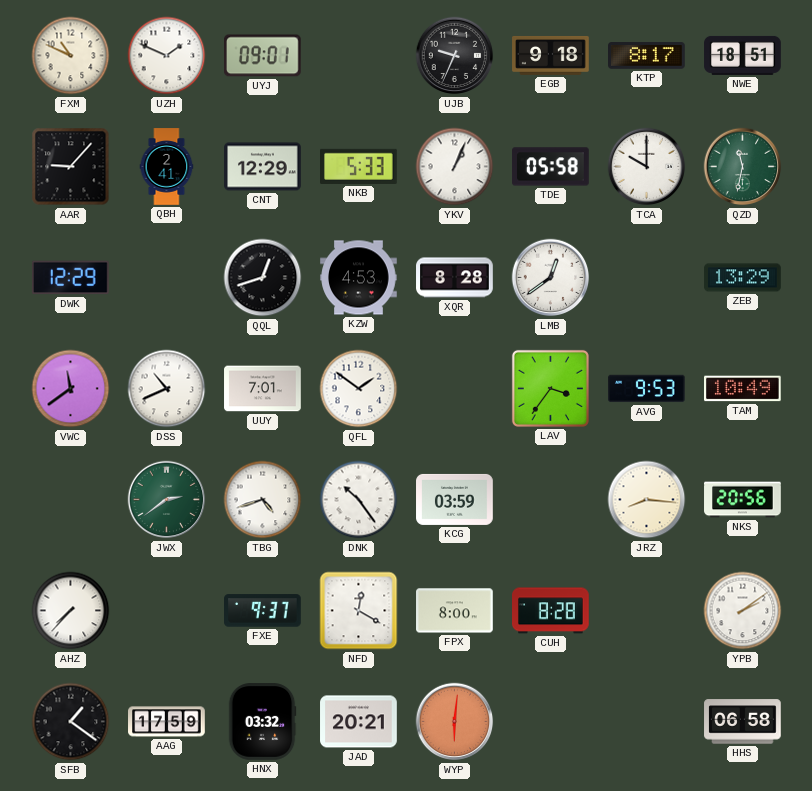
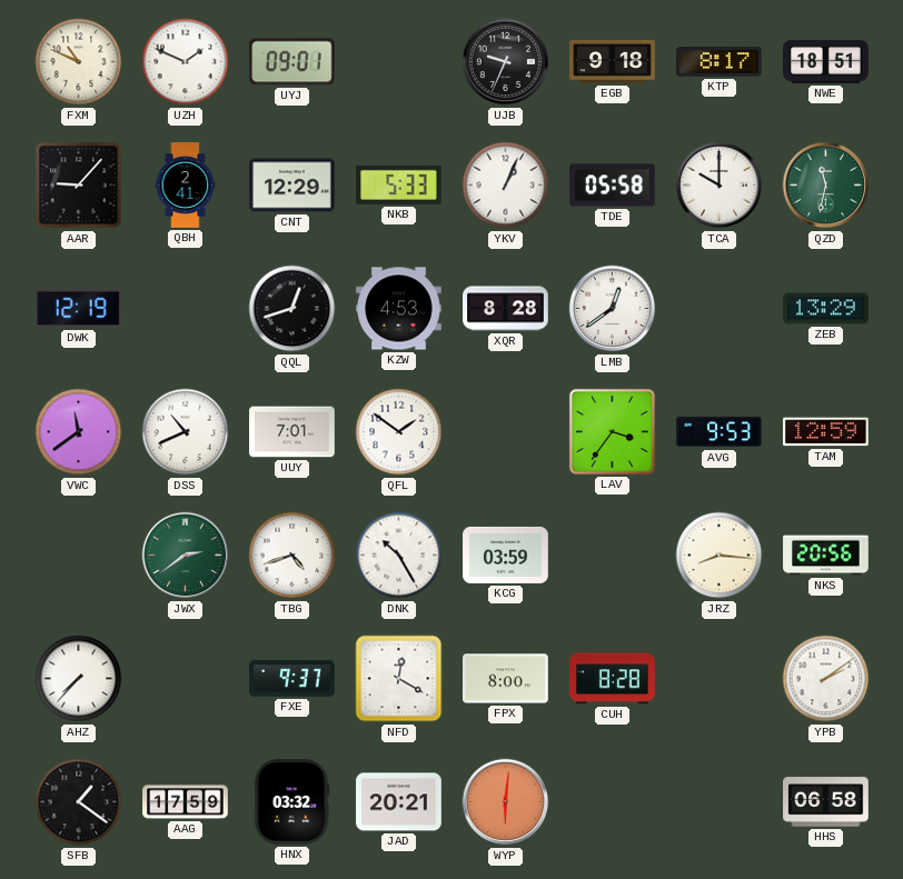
DWK: 12:29 -> 12:19 (79, 309)
TAM: 10:49 -> 12:59 (826, 432)
DNK: 10:24 -> 10:25 (399, 556)
